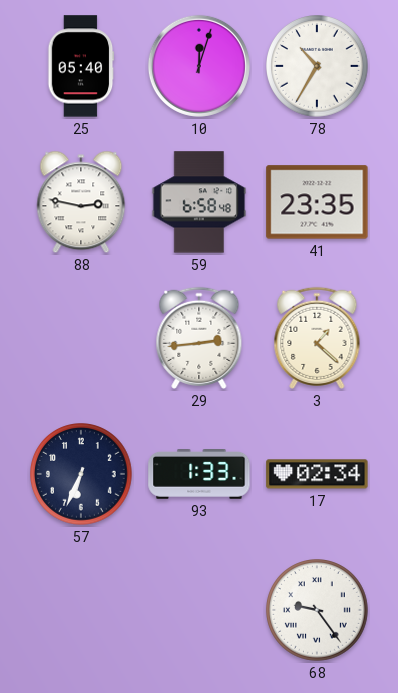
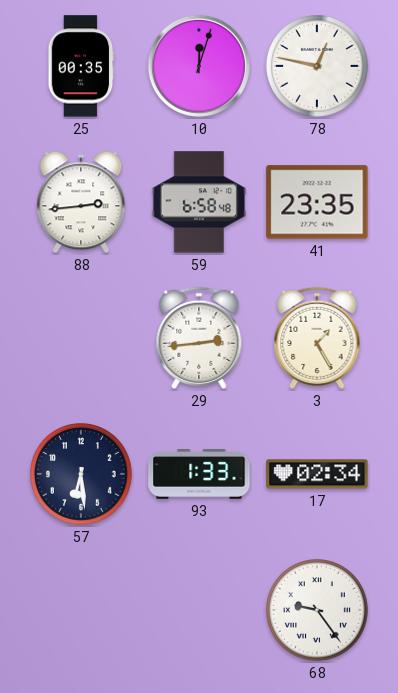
25: 05:40 -> 00:35 (81, 66)
78: 10:35 -> 12:47 (318, 67)
88: 2:47 -> 2:44 (81, 202)
3: 1:22 -> 1:25 (317, 338)
57: 6:34 -> 6:29 (82, 475)
